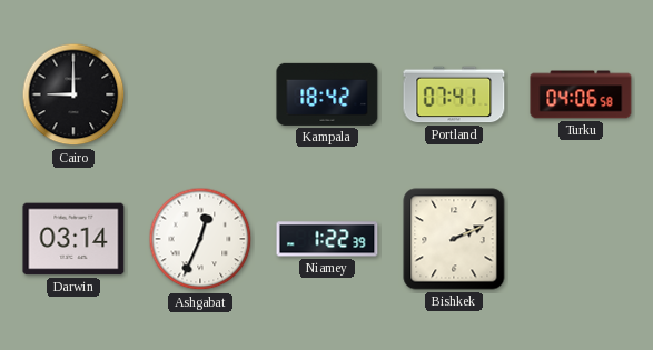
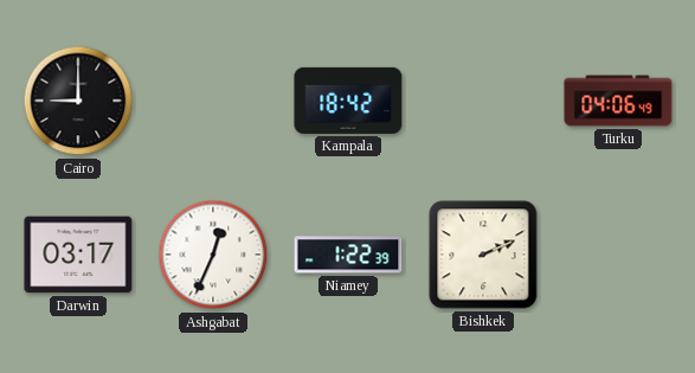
Portland: 07:41 -> none (454, 94)
Turku: 04:06:58 -> 04:06:49 (618, 101)
Darwin: 03:14 -> 03:17 (78, 255)
